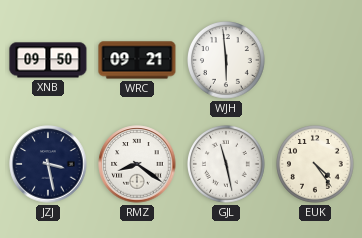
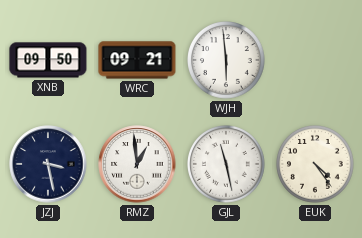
RMZ: 8:21 -> 12:59 (137, 164)
